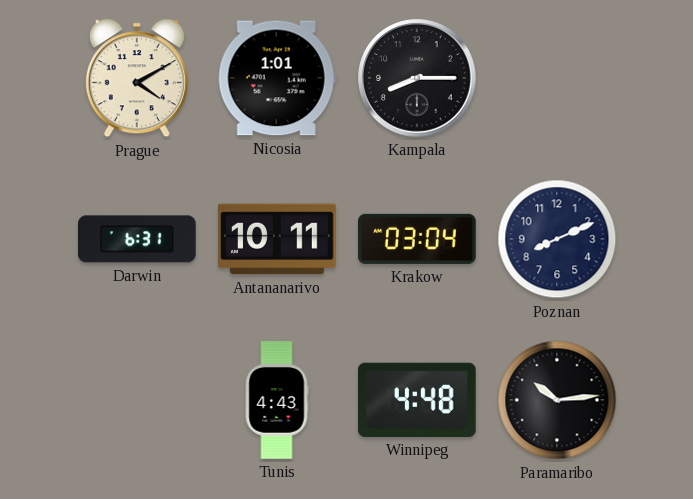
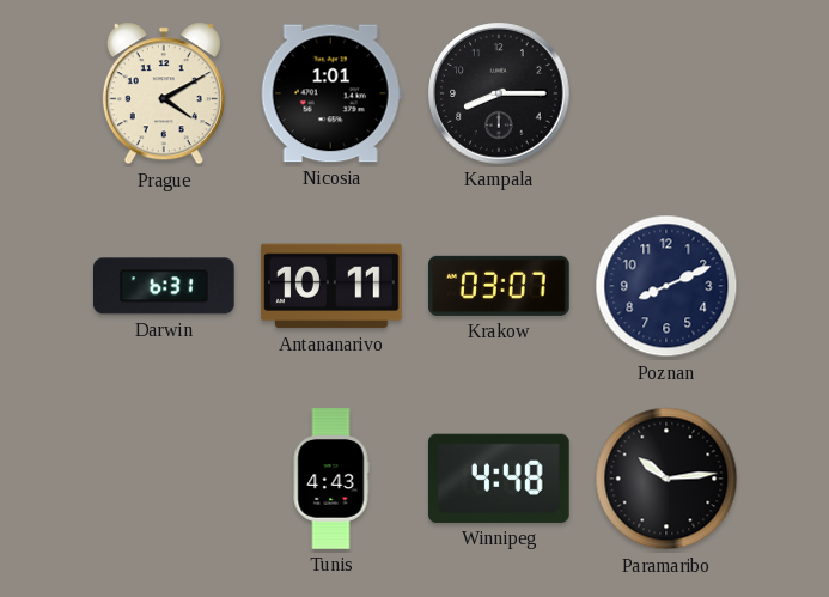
Krakow: 03:04 -> 03:07 (499, 286)
